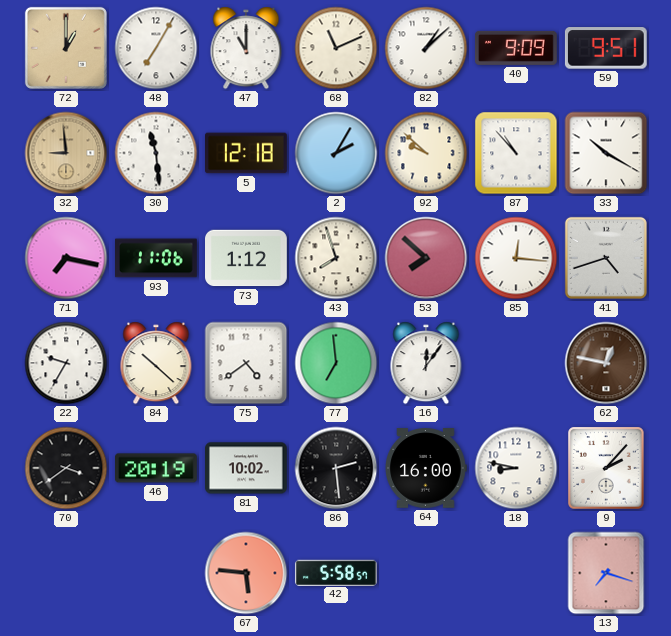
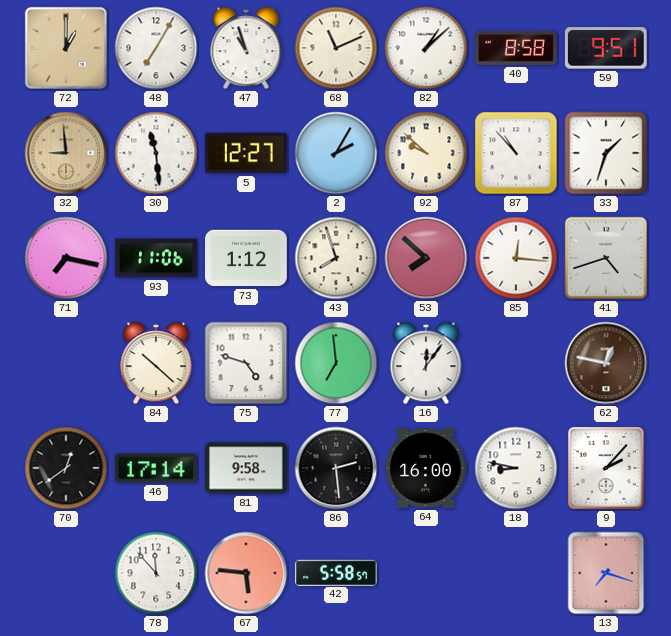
47: 11:00 -> 10:57 (246, 48)
40: 9:09 -> 8:58 (517, 48)
5: 12:18 -> 12:27 (247, 153)
33: 10:20 -> 1:33 (606, 153)
22: 9:35 -> none (66, 363)
75: 4:39 -> 4:48 (246, 363)
70: 3:39 -> 12:39 (66, 468)
46: 20:19 -> 17:14 (157, 468)
81: 10:02 -> 9:58 (247, 468)
78: none -> 11:53 (156, 573)
